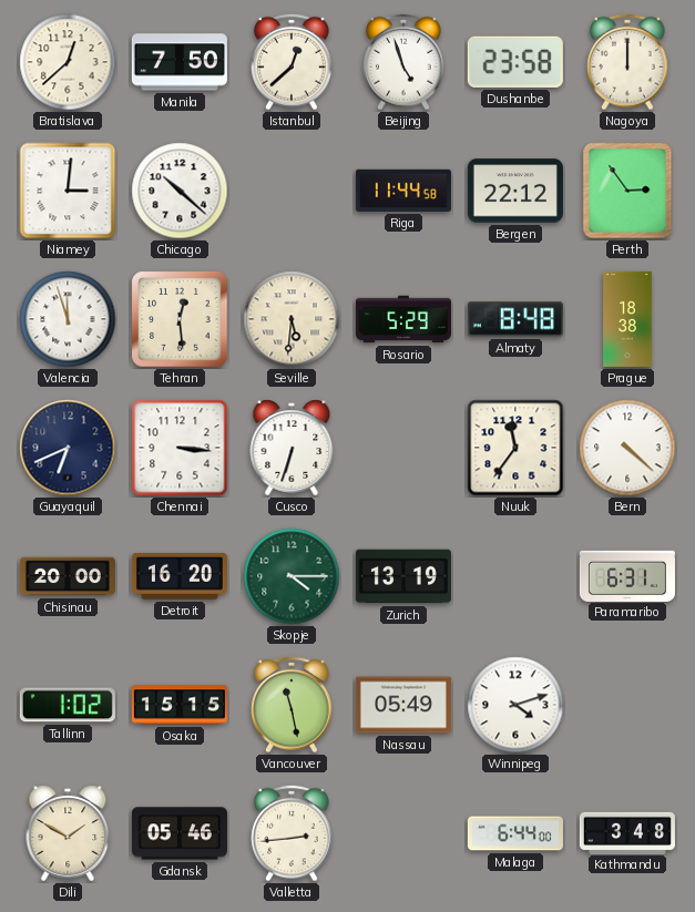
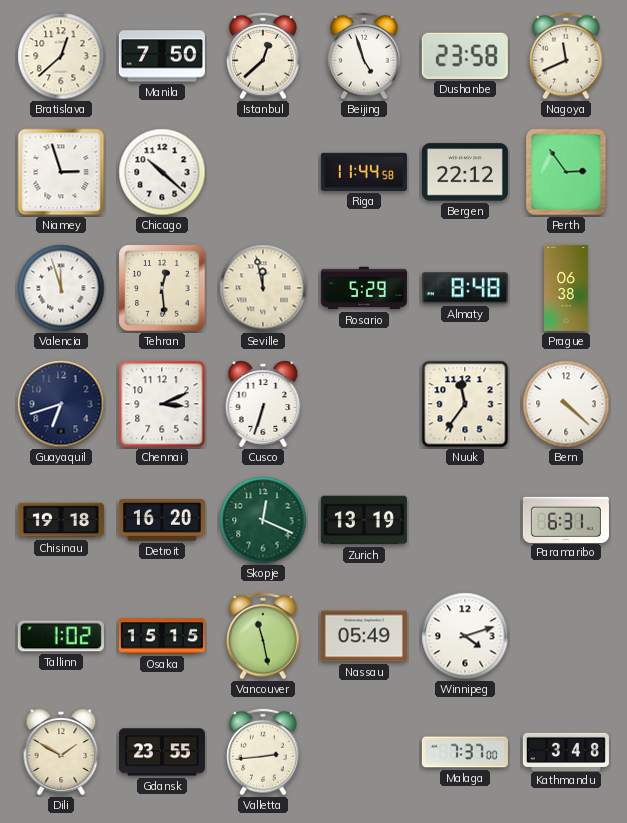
Nagoya: 12:00 -> 11:41 (566, 56)
Niamey: 3:01 -> 2:57 (61, 172)
Seville: 5:31 -> 11:58 (263, 288)
Prague: 18:38 -> 06:38 (566, 288)
Guayaquil: 6:41 -> 6:42 (61, 404)
Chennai: 3:16 -> 3:11 (162, 404)
Chisinau: 20:00 -> 19:18 (61, 520)
Skopje: 4:15 -> 12:19 (263, 520)
Gdansk: 05:46 -> 23:55 (162, 752)
Malaga: 6:44 -> 7:37 (465, 752)
